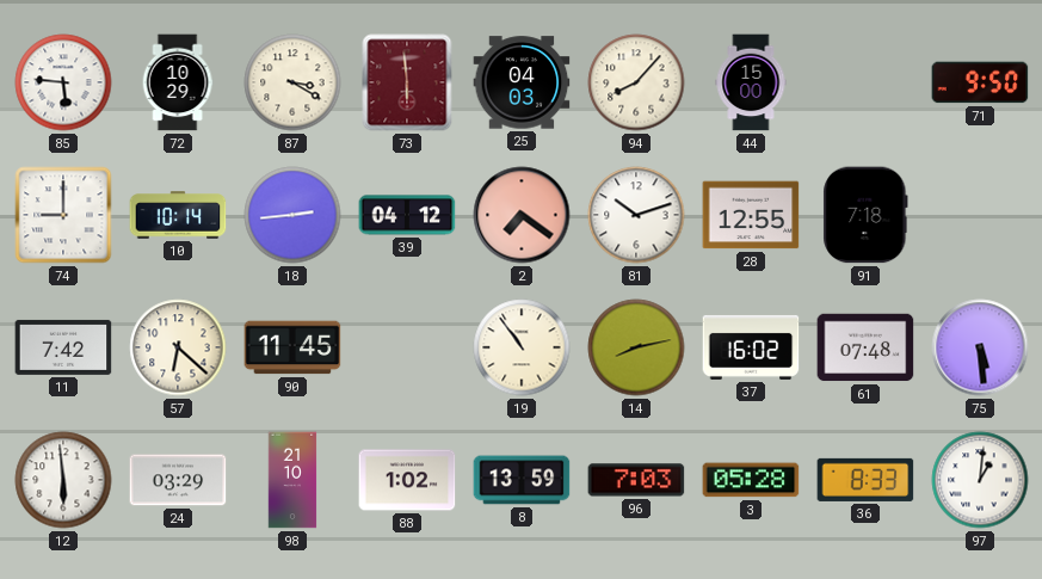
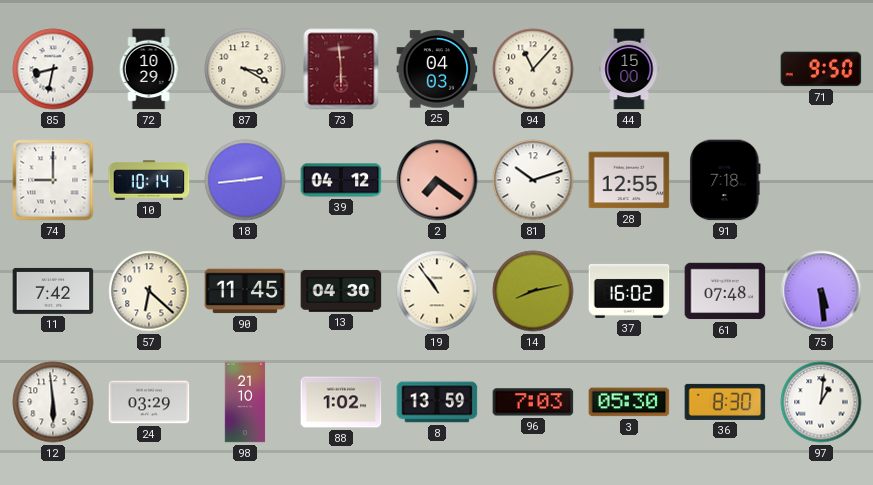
85: 5:46 -> 8:32 (53, 69)
94: 8:07 -> 11:07 (533, 69)
13: none -> 04:30 (341, 291)
3: 05:28 -> 05:30 (629, 402)
36: 8:33 -> 8:30 (725, 402)
